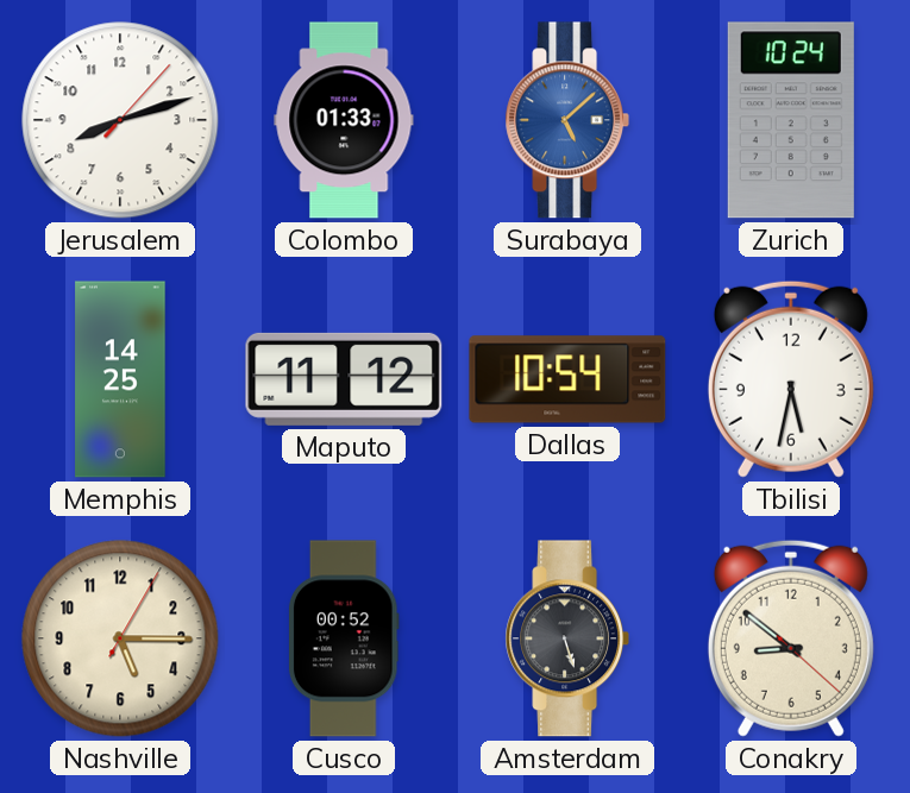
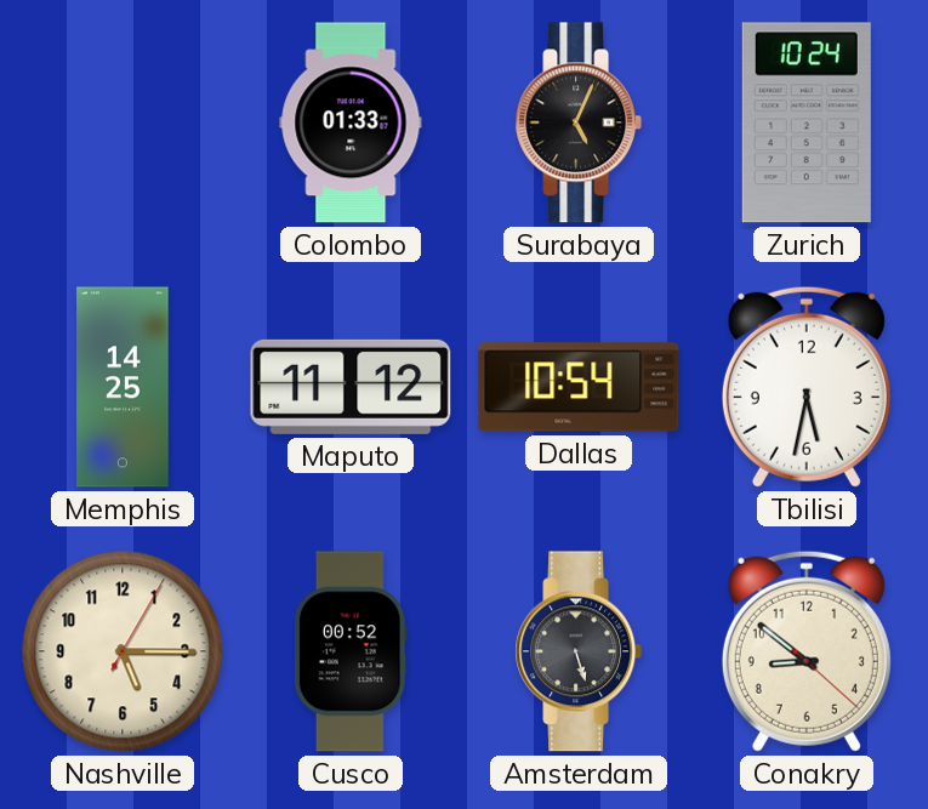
Jerusalem: 8:12 -> none (120, 120)
Surabaya: 5:08 -> 5:04 (579, 123)
Surabaya dial: blue -> black (579, 123)
